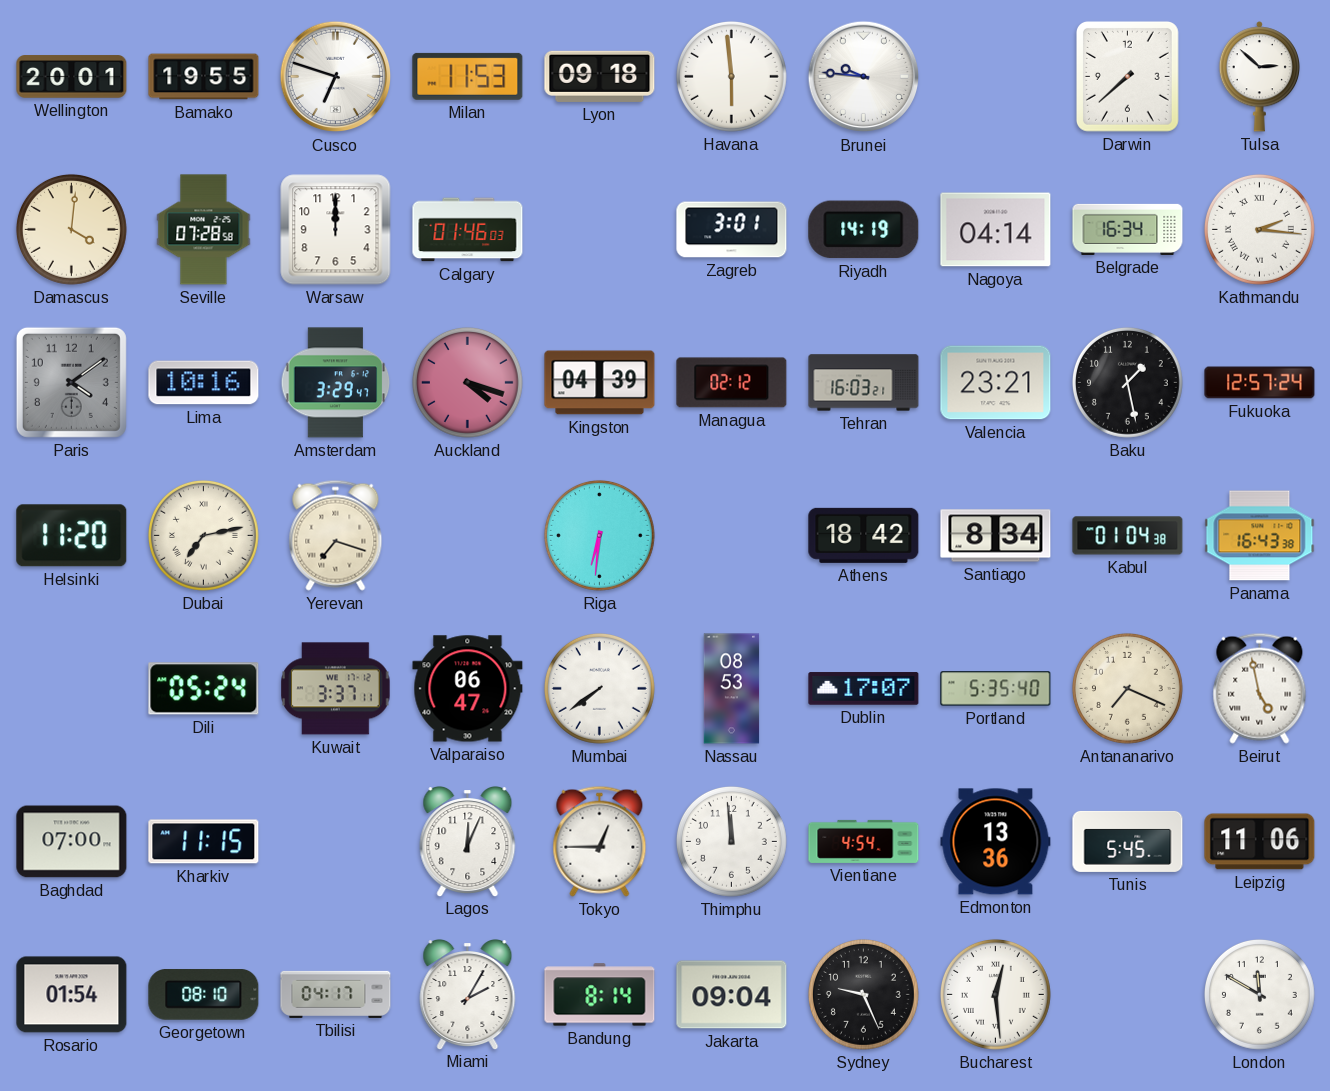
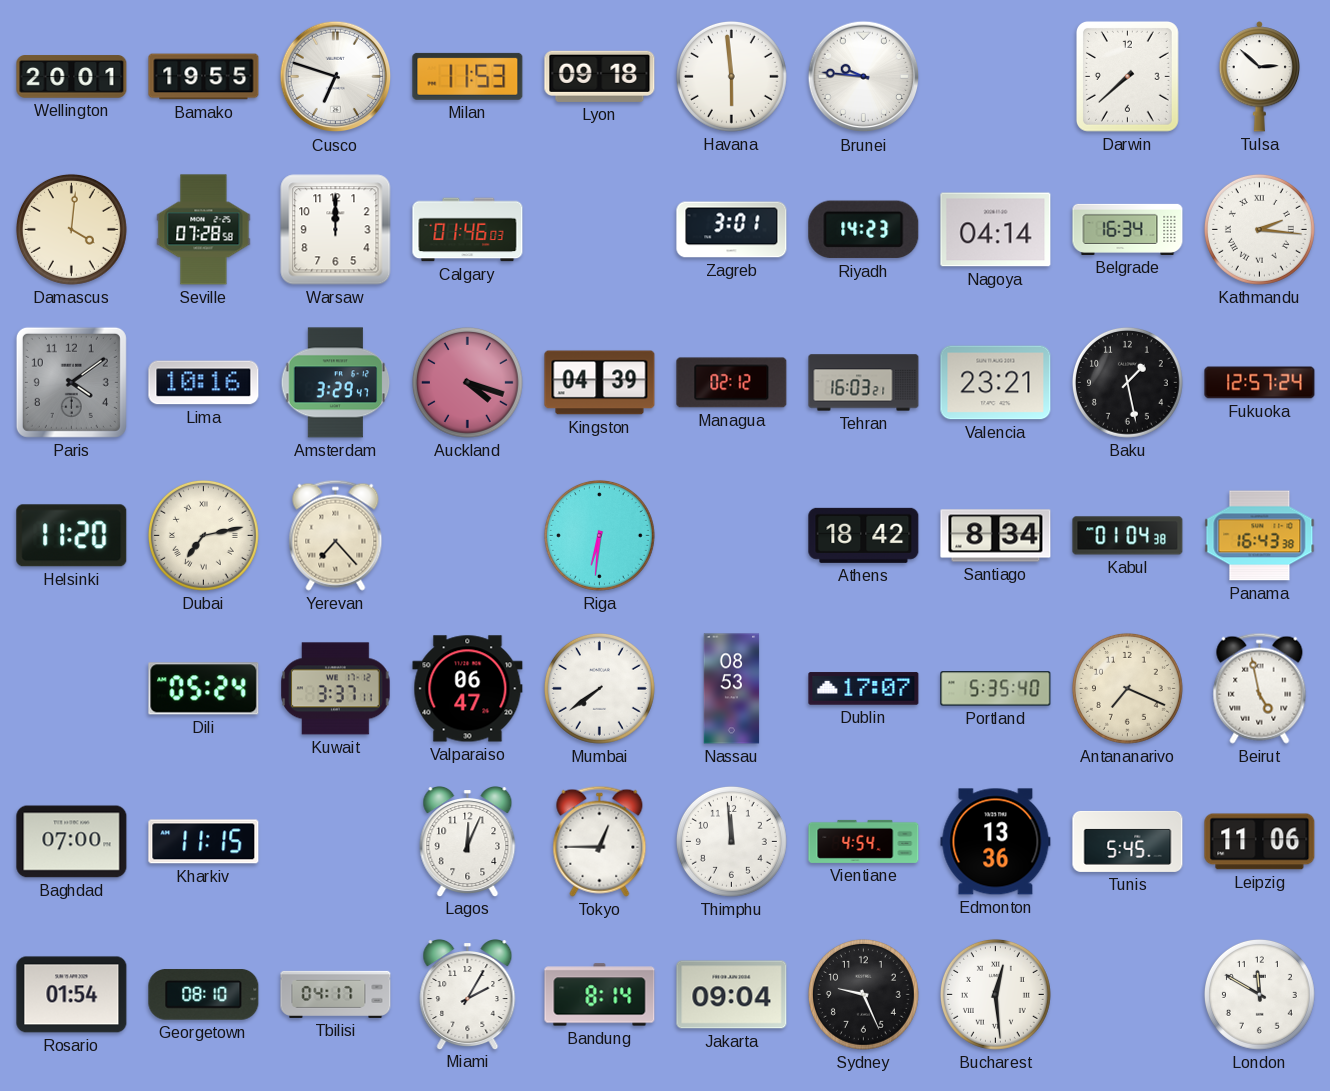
Riyadh: 14:19 -> 14:23 (864, 230)
Yerevan: 7:18 -> 7:23 (336, 535)
